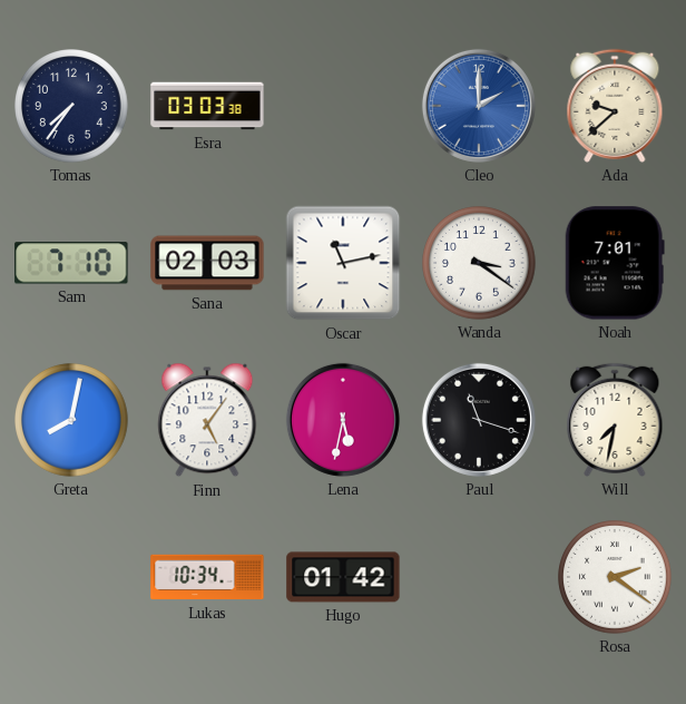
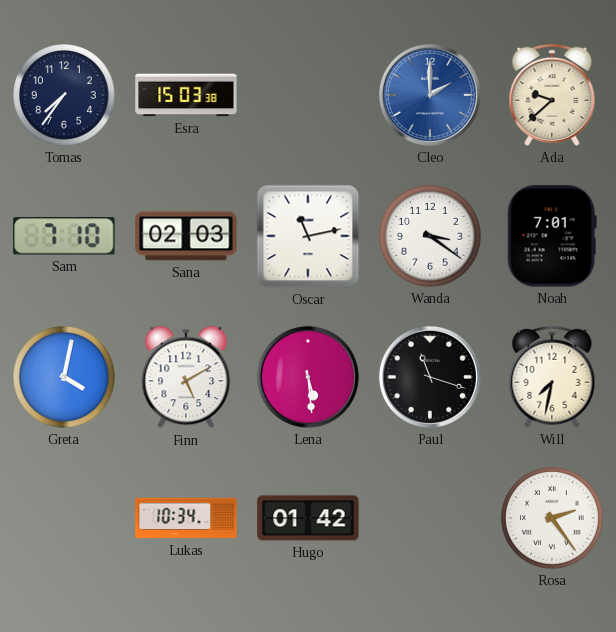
Esra: 03:03 -> 15:03 (186, 95)
Greta: 8:02 -> 4:02 (64, 377)
Finn: 5:06 -> 5:10 (186, 377)
Lena: 5:32 -> 5:29 (308, 377)
Rosa: 2:21 -> 2:24 (552, 518)
